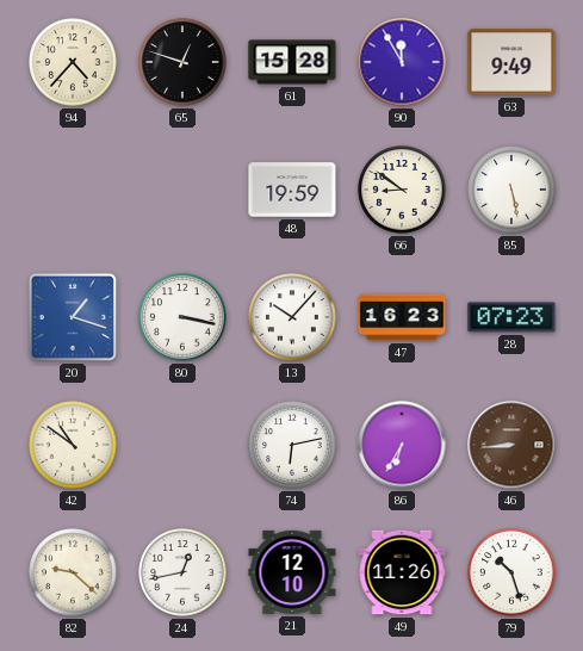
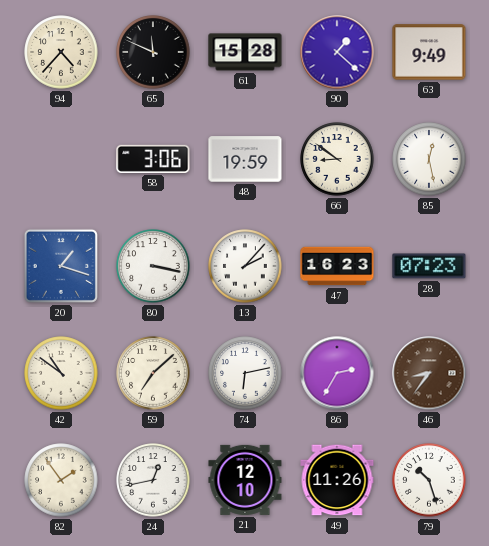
65: 12:48 -> 11:49 (153, 52)
90: 11:55 -> 1:22 (337, 52)
58: none -> 3:06 (153, 159)
85: 5:28 -> 12:28 (429, 159)
13: 10:07 -> 2:07 (245, 266)
59: none -> 7:08 (153, 373)
86: 6:35 -> 2:35 (337, 373)
46: 8:44 -> 8:36 (429, 373)
82: 9:22 -> 1:54 (61, 480)
